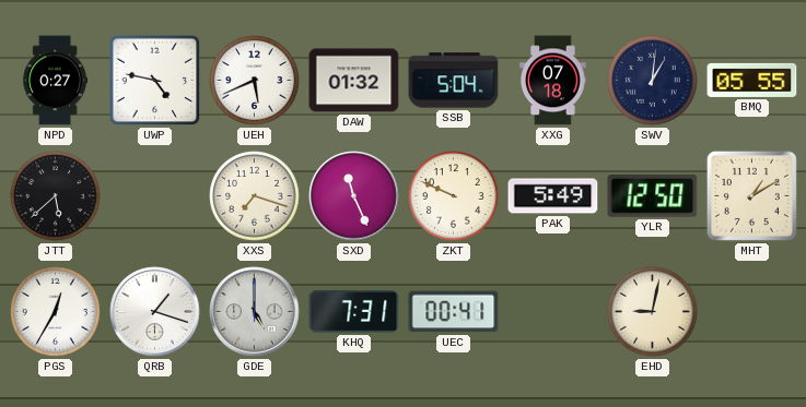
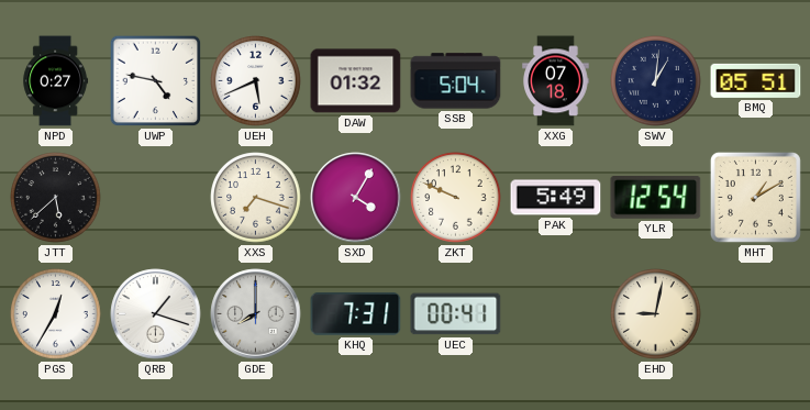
BMQ: 05:55 -> 05:51 (756, 80)
SXD: 11:26 -> 4:05 (356, 198)
YLR: 12:50 -> 12:54 (656, 198)
GDE: 5:00 -> 8:00 (256, 314)
